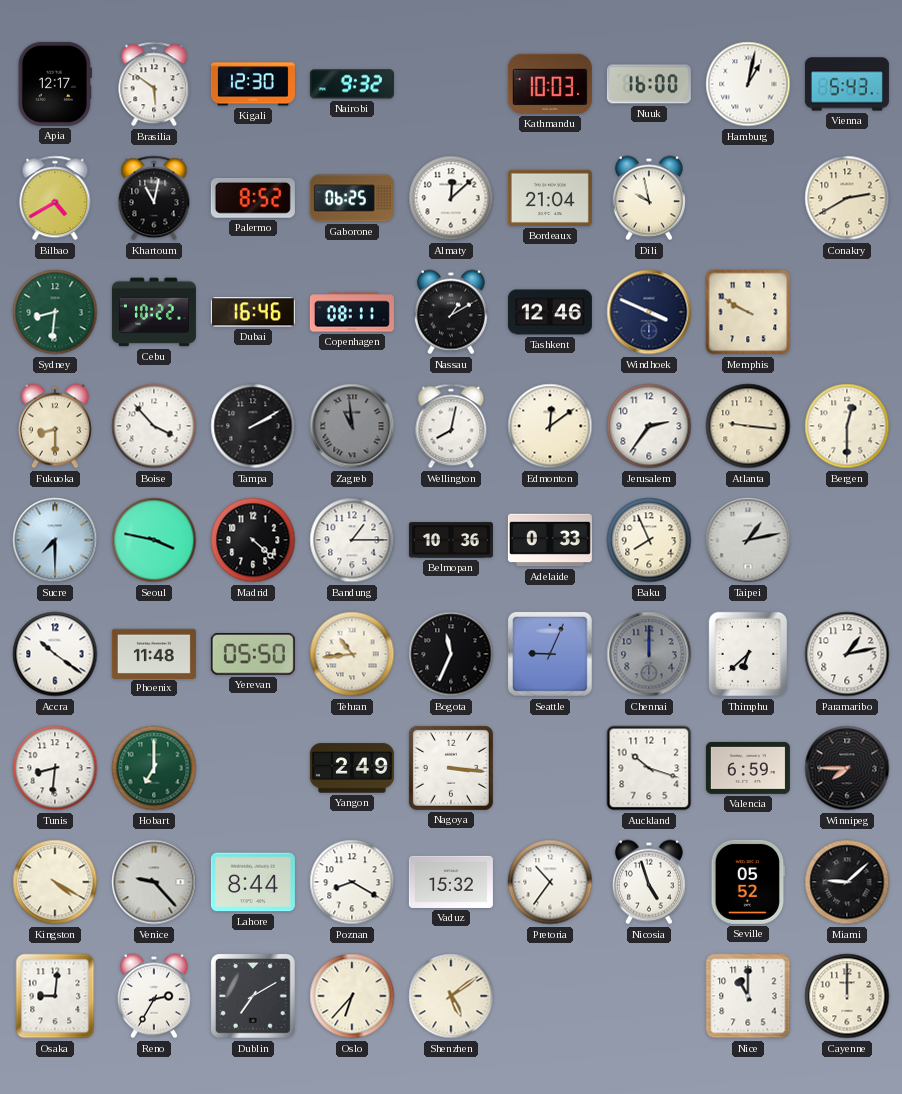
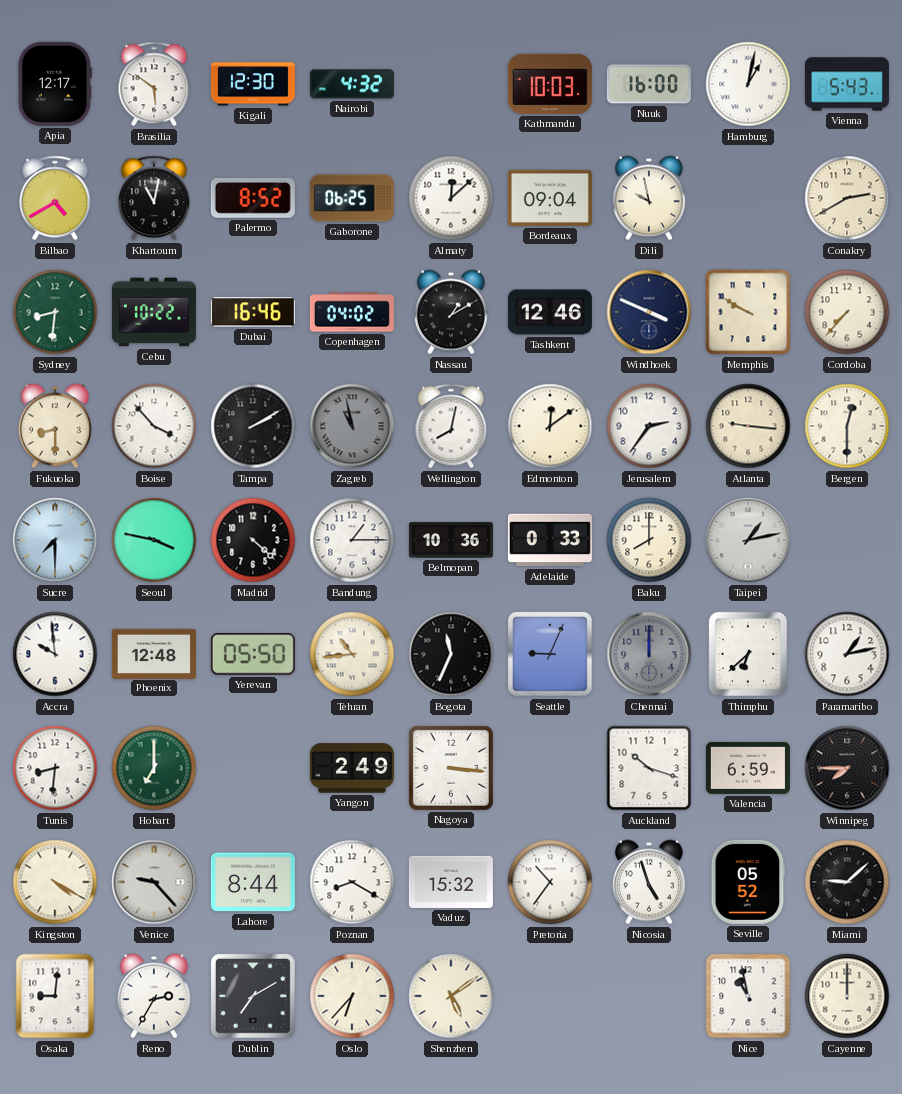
Nairobi: 9:32 -> 4:32 (352, 84)
Bordeaux: 21:04 -> 09:04 (550, 198)
Copenhagen: 08:11 -> 04:02 (352, 312)
Cordoba: none -> 7:37 (847, 312)
Zagreb: 10:59 -> 10:58 (352, 426)
Baku: 7:56 -> 8:00 (649, 540)
Accra: 10:21 -> 9:59 (55, 654)
Phoenix: 11:48 -> 12:48 (154, 653)
Nice: 11:00 -> 10:58 (748, 996)
